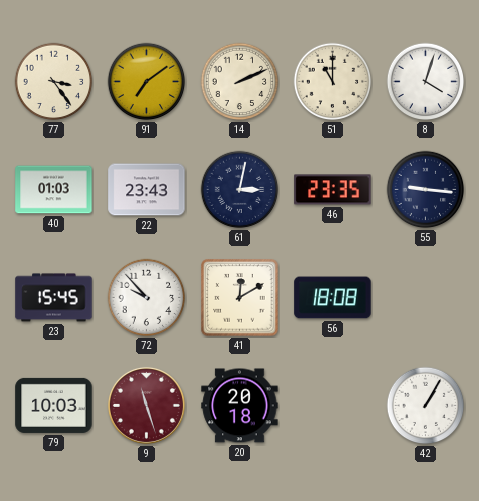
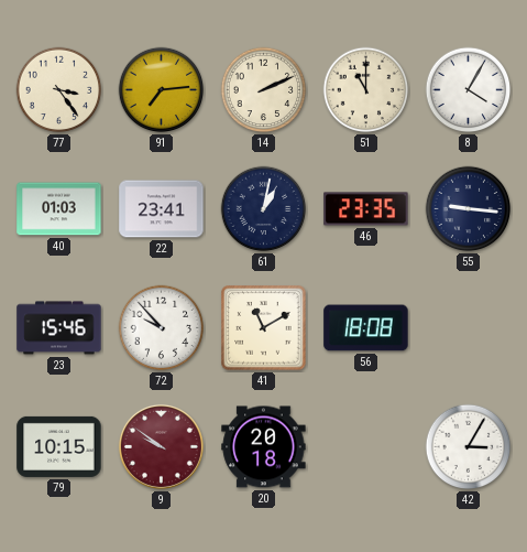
91: 7:09 -> 7:14 (162, 90)
8: 4:03 -> 4:05 (469, 90)
22: 23:43 -> 23:41 (162, 209)
61: 3:02 -> 1:02 (264, 209)
23: 15:45 -> 15:46 (59, 328)
41: 12:10 -> 11:10 (264, 328)
79: 10:03 -> 10:15 (59, 446)
9: 11:27 -> 9:51 (161, 446)
42: 1:05 -> 3:05 (469, 447)
